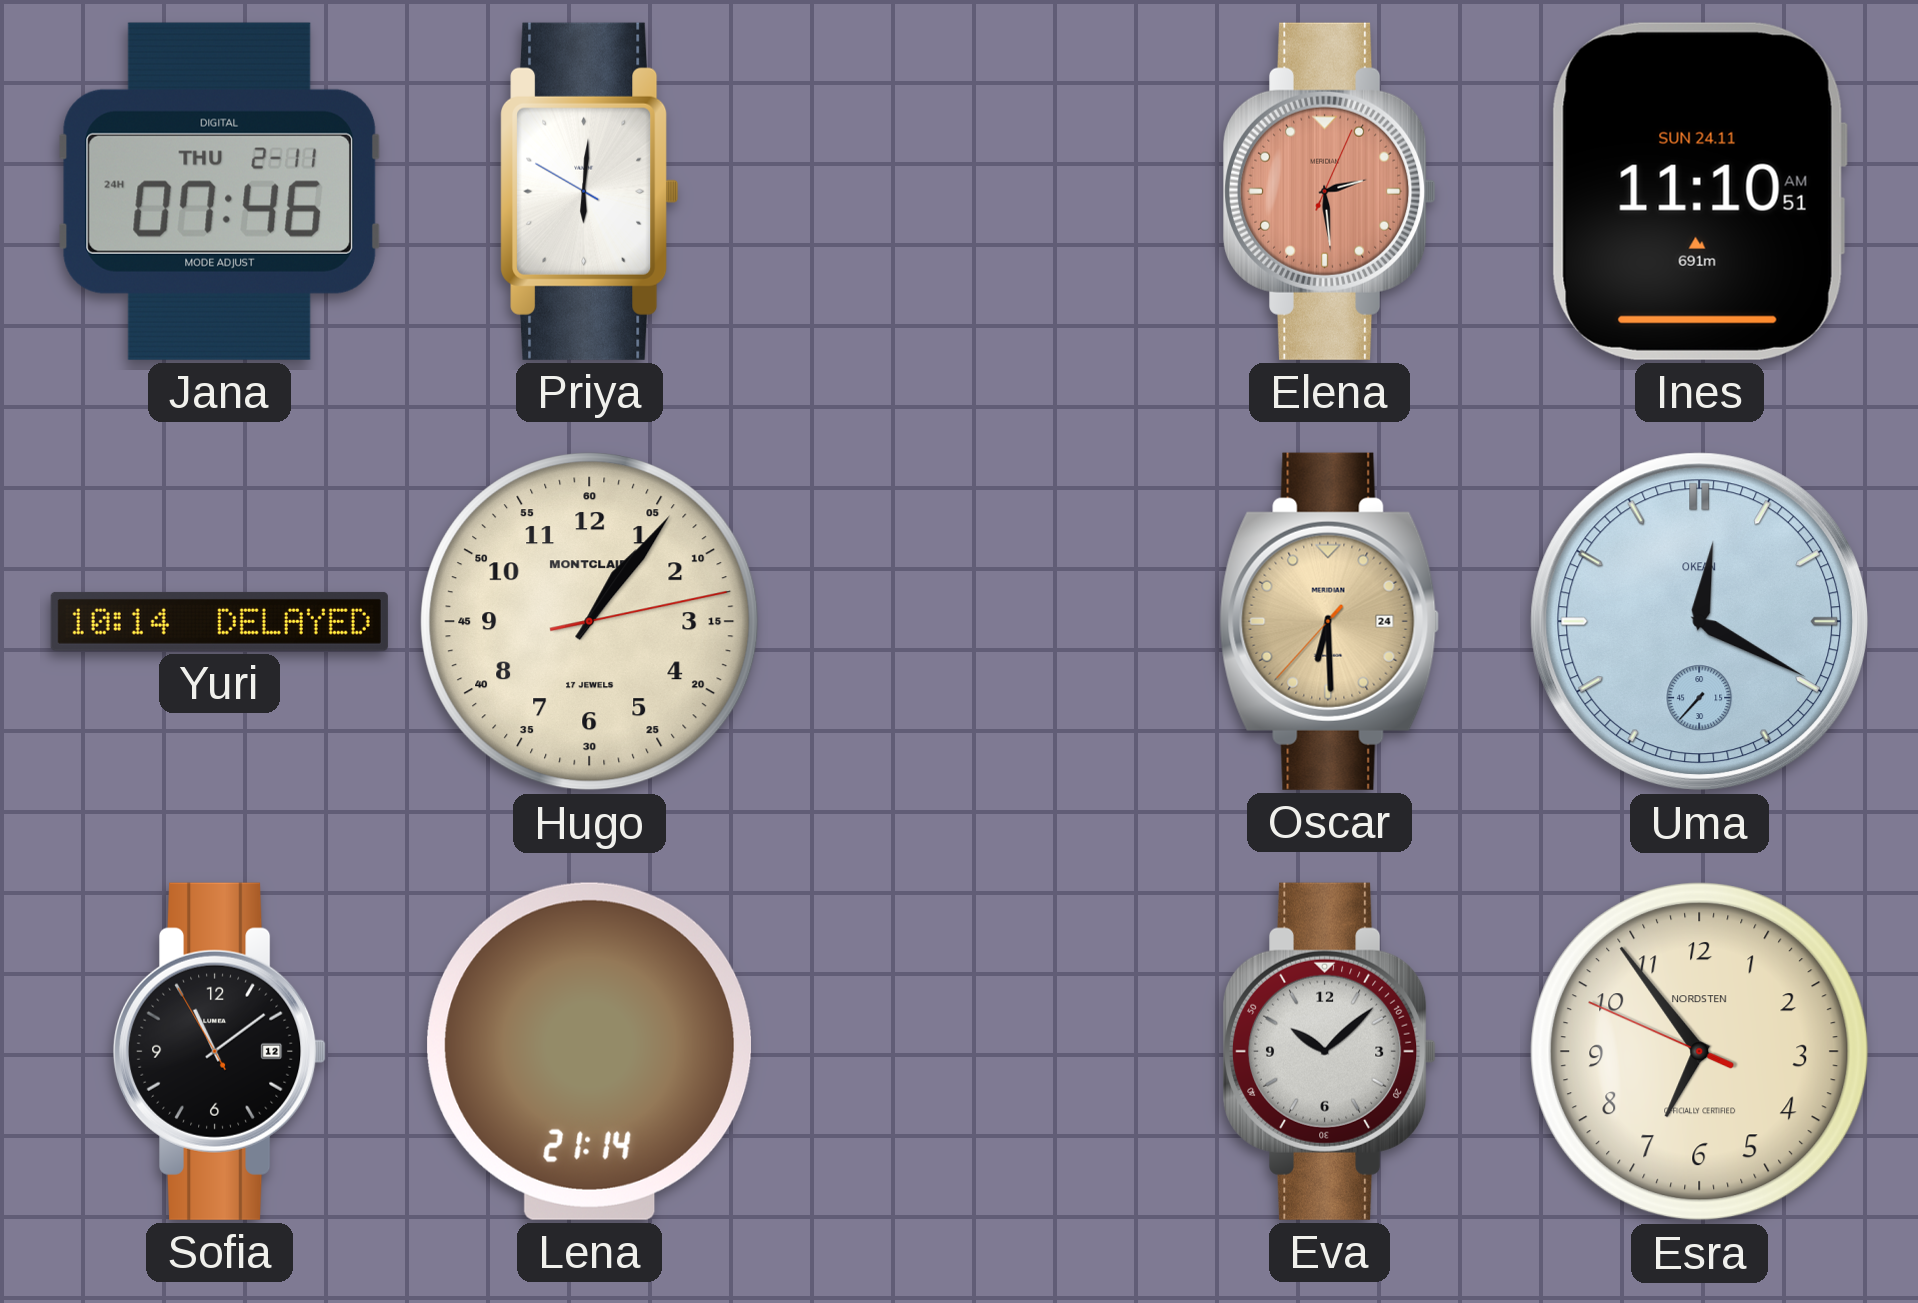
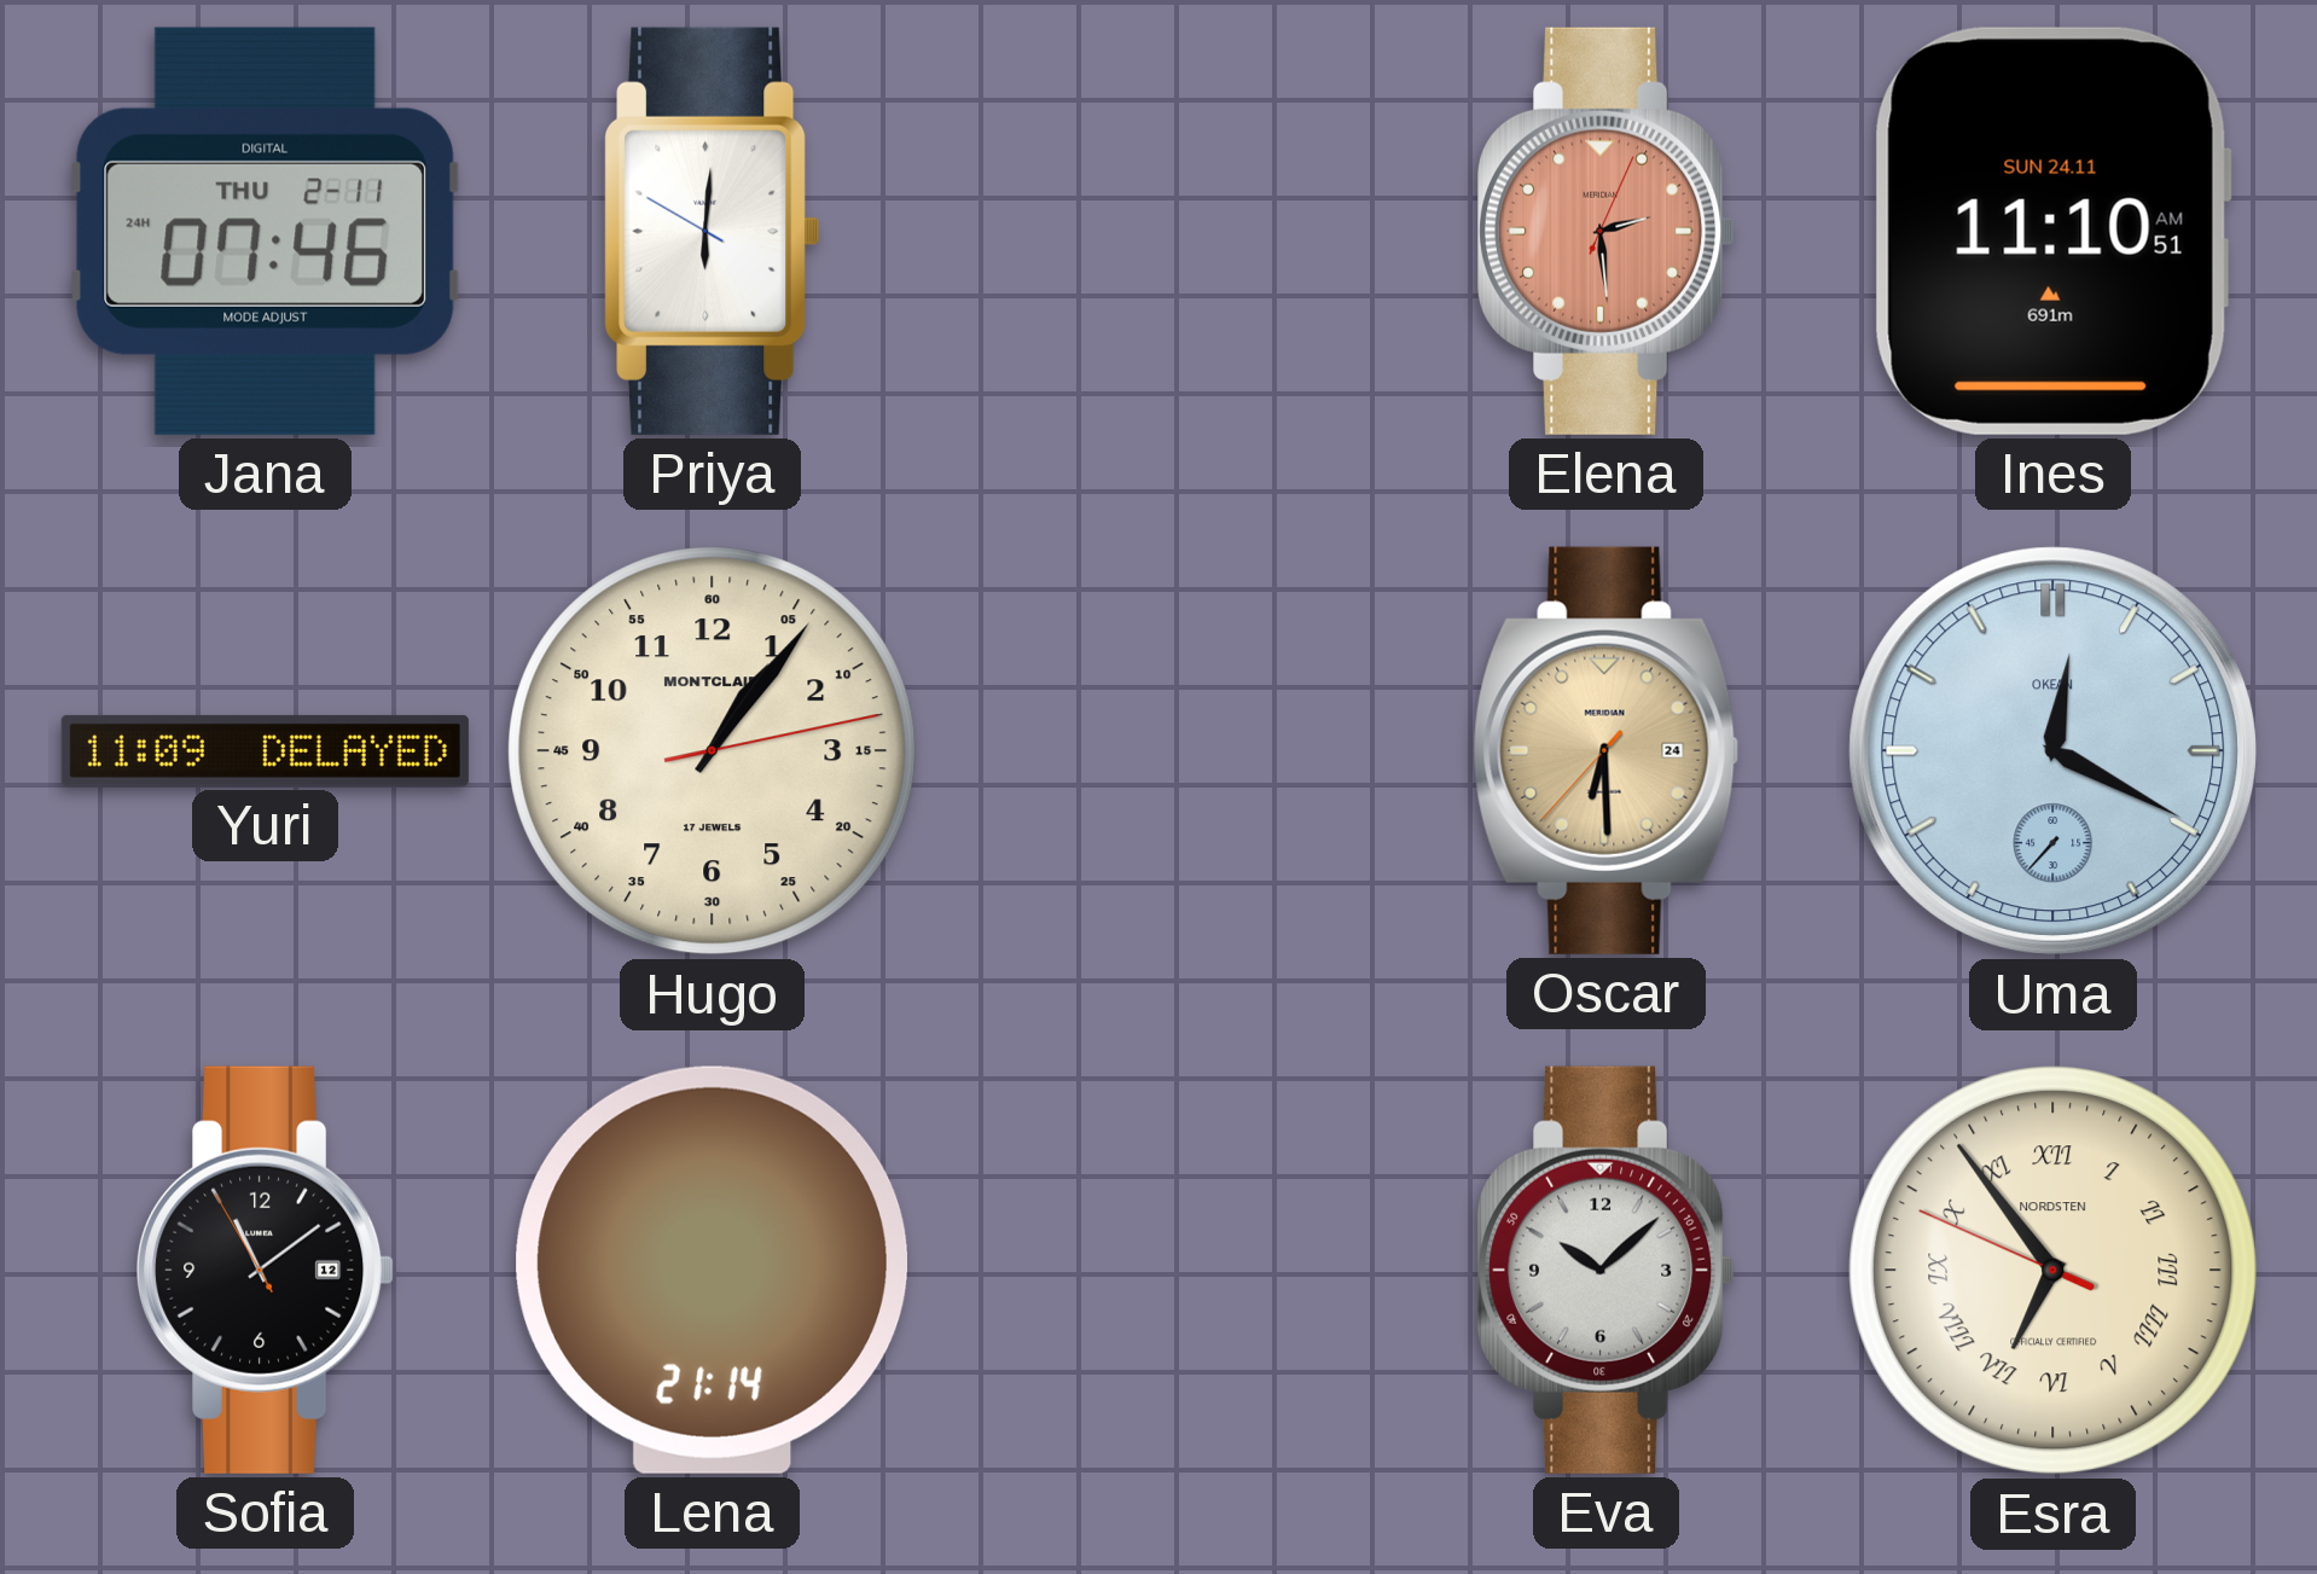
Yuri: 10:14 -> 11:09 (265, 750)
Esra numerals: Arabic -> Roman (2054, 1271)
